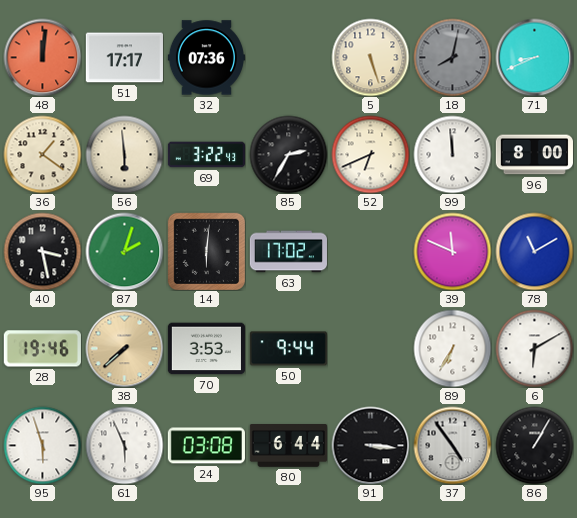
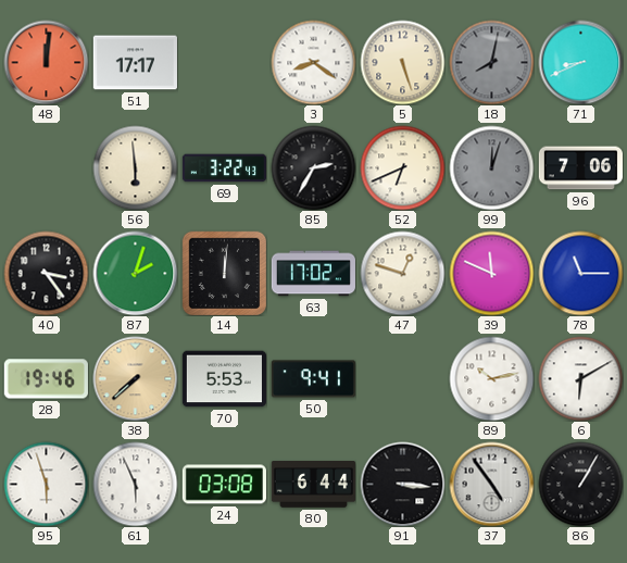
32: 07:36 -> none (206, 58)
3: none -> 8:21 (313, 62)
36: 1:21 -> none (42, 154)
99: 11:59 -> 12:03 (491, 167)
99 dial: white -> grey (491, 167)
96: 8:00 -> 7:06 (580, 168)
40: 3:28 -> 3:24 (46, 273)
14: 6:01 -> 12:01 (224, 273)
47: none -> 12:48 (402, 273)
78: 11:10 -> 11:15 (580, 273)
70: 3:53 -> 5:53 (224, 379)
50: 9:44 -> 9:41 (313, 379)
89: 6:35 -> 10:13 (491, 378)
